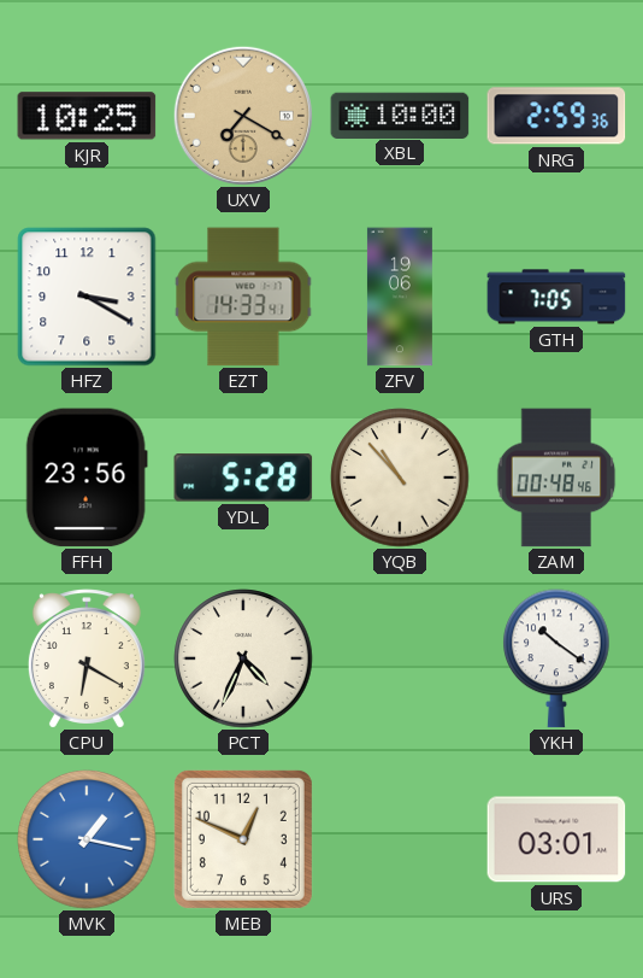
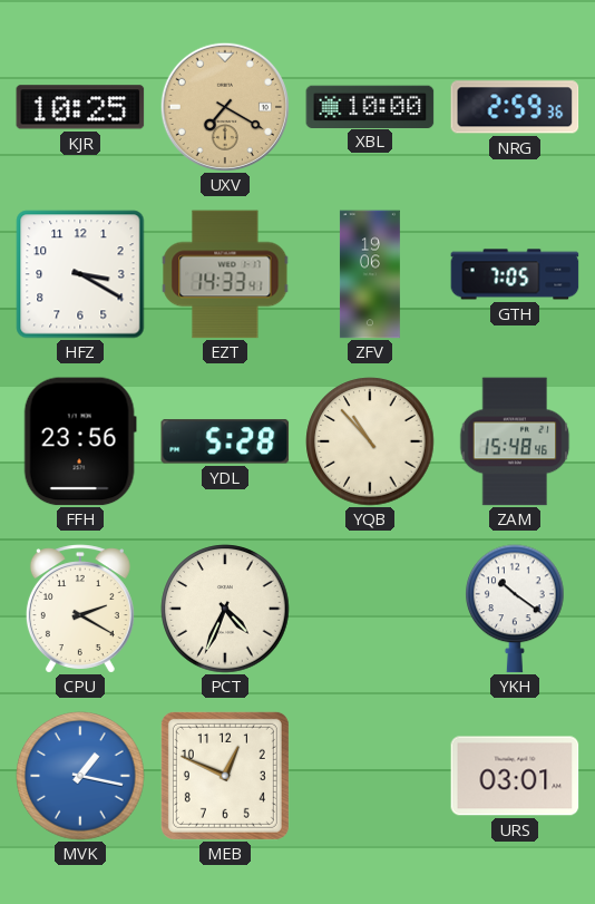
ZAM: 00:48 -> 15:48 (515, 441)
CPU: 6:20 -> 2:20 (80, 609)
